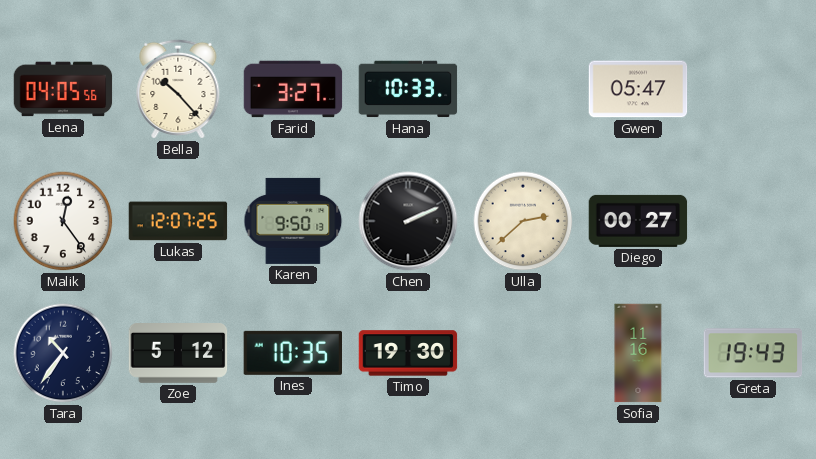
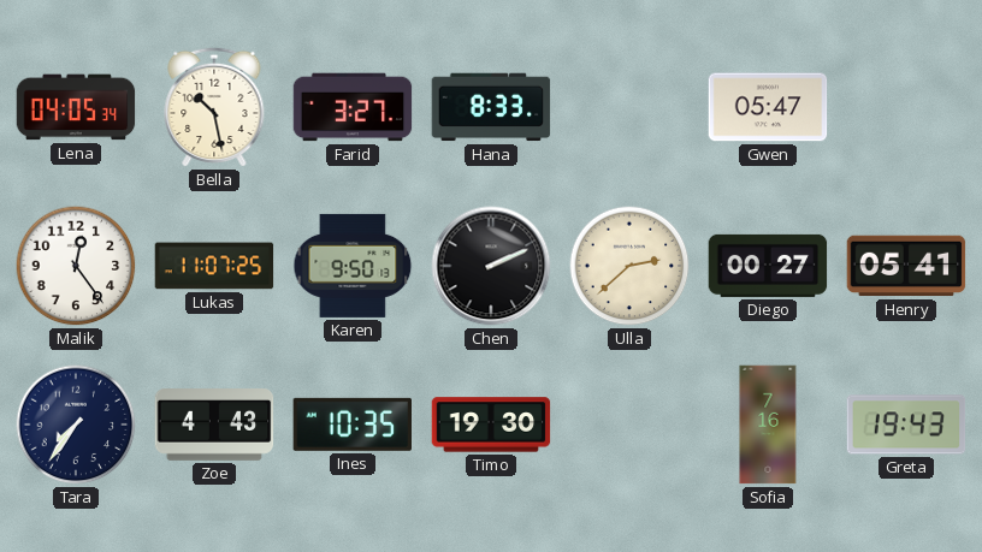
Lena: 04:05:56 -> 04:05:34 (76, 107)
Bella: 10:23 -> 10:28 (214, 107)
Hana: 10:33 -> 8:33 (491, 107)
Lukas: 12:07 -> 11:07 (214, 266)
Henry: none -> 05:41 (906, 266)
Tara: 10:36 -> 7:36 (76, 425)
Zoe: 5:12 -> 4:43 (214, 426)
Sofia: 11:16 -> 7:16 (768, 425)
